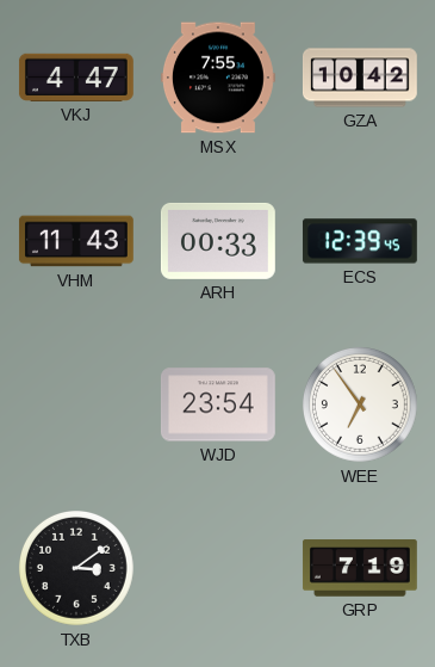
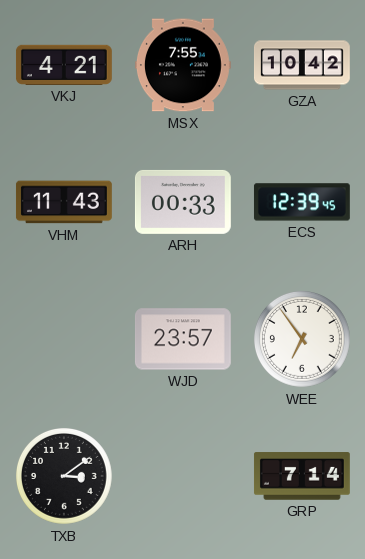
VKJ: 4:47 -> 4:21 (64, 65)
WJD: 23:54 -> 23:57 (183, 339)
GRP: 7:19 -> 7:14 (302, 476)
